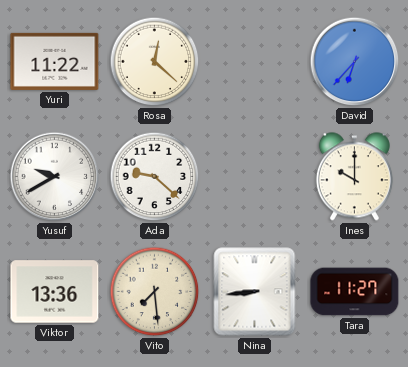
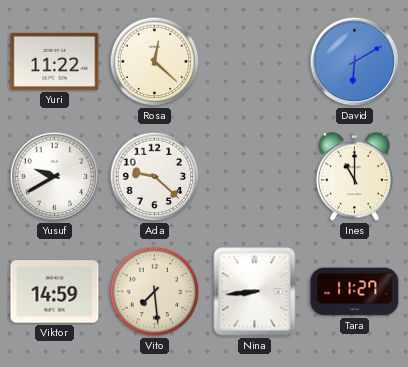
David: 6:37 -> 6:10 (355, 62)
Ines: 10:00 -> 11:00 (354, 177)
Viktor: 13:36 -> 14:59 (55, 292)
